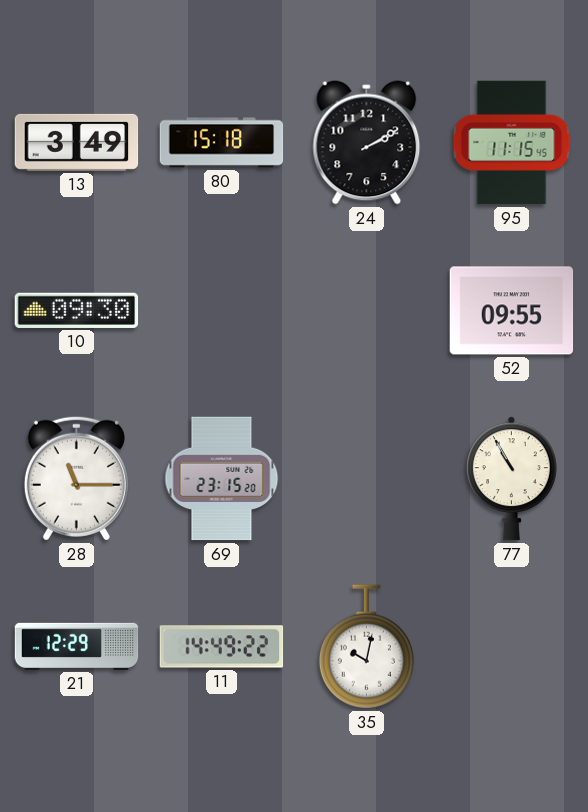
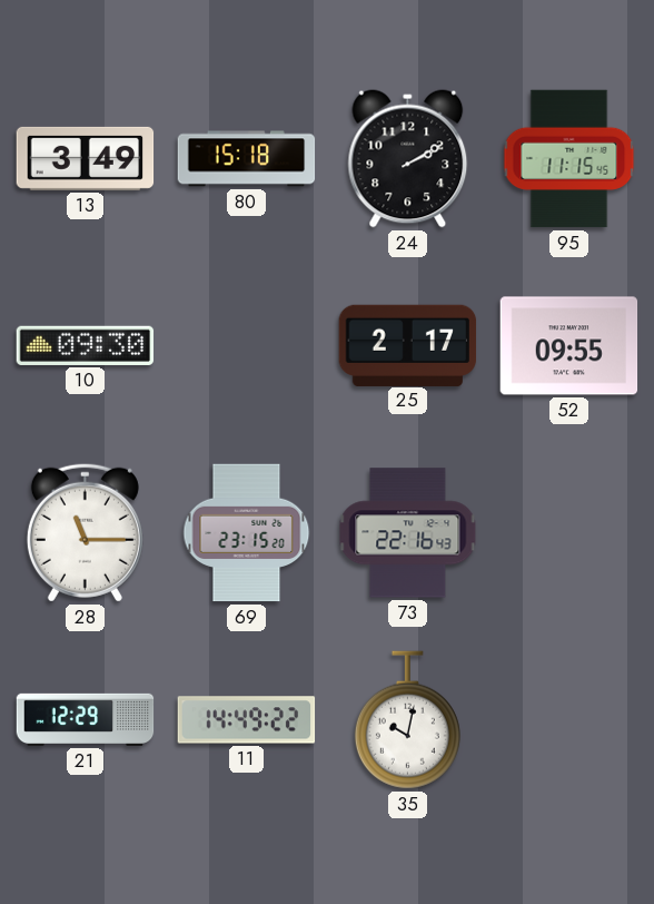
25: none -> 2:17 (408, 345)
73: none -> 22:16 (408, 533)
77: 10:55 -> none (511, 479)
